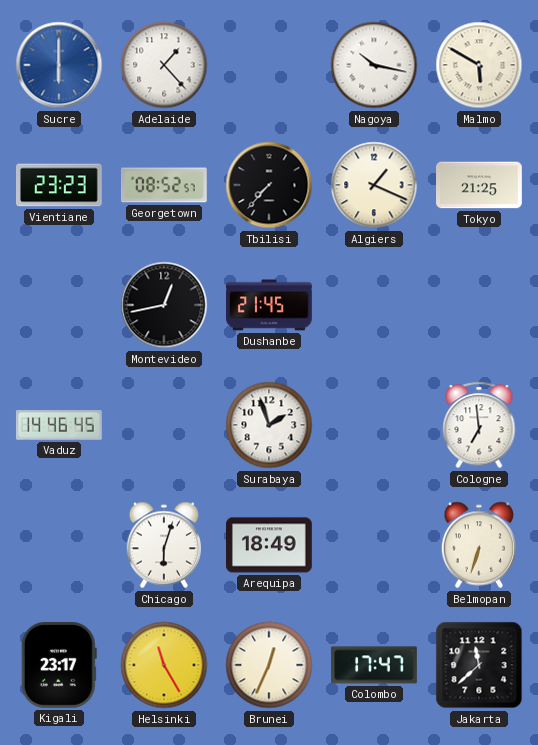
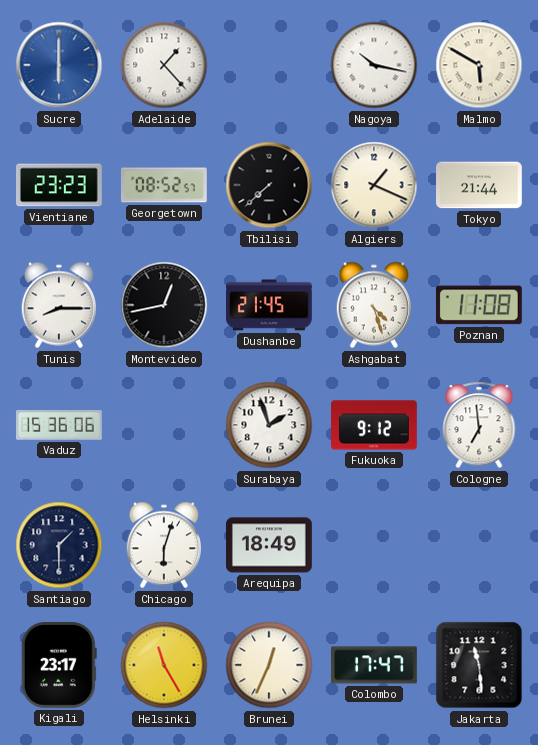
Tbilisi: 7:37 -> 7:38 (269, 185)
Tokyo: 21:25 -> 21:44 (480, 185)
Tunis: none -> 8:15 (59, 305)
Ashgabat: none -> 4:27 (374, 305)
Poznan: none -> 11:08 (479, 305)
Vaduz: 14:46 -> 15:36 (59, 426)
Fukuoka: none -> 9:12 (375, 425)
Santiago: none -> 1:30 (59, 545)
Belmopan: 6:33 -> none (479, 545)
Jakarta: 11:38 -> 11:29 (479, 665)
